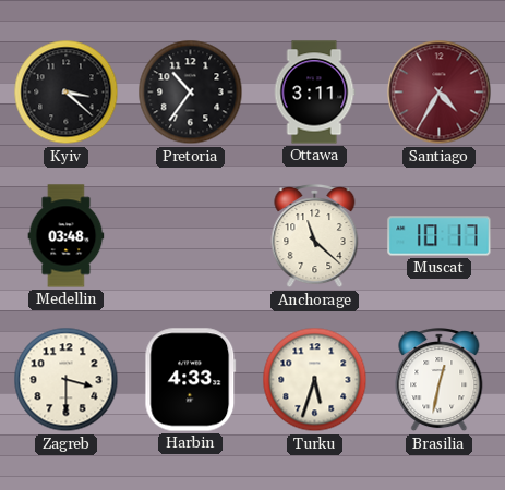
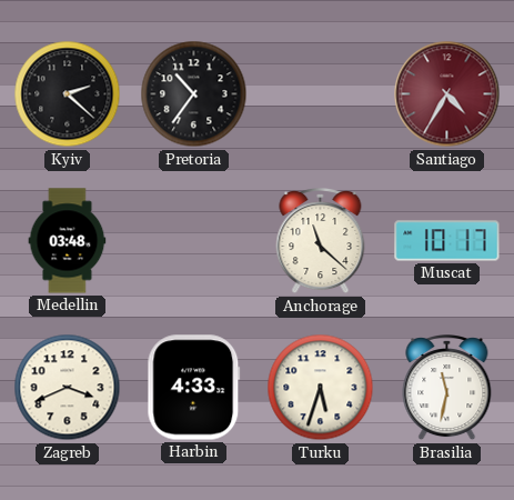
Kyiv: 3:22 -> 2:22 (68, 94)
Ottawa: 3:11 -> none (314, 93)
Zagreb: 3:30 -> 3:41 (68, 388)
Brasilia: 12:32 -> 11:32 (447, 389)
